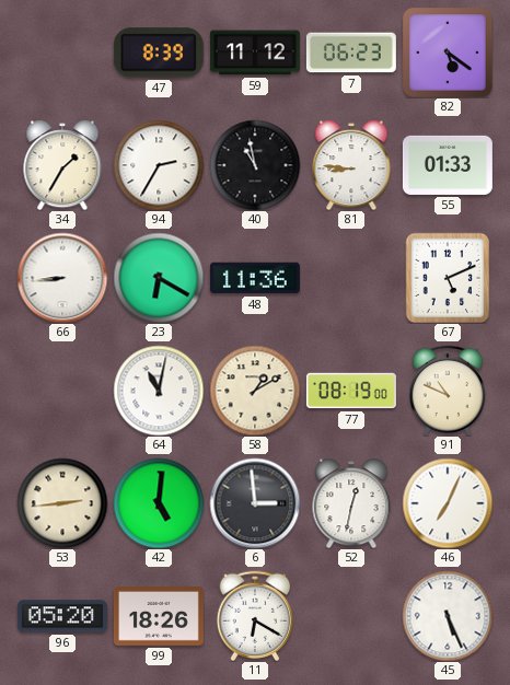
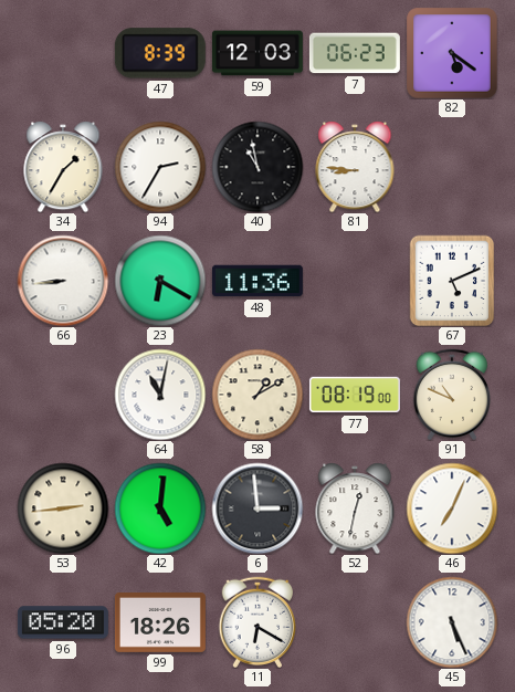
59: 11:12 -> 12:03 (257, 53)
55: 01:33 -> none (448, 165)
